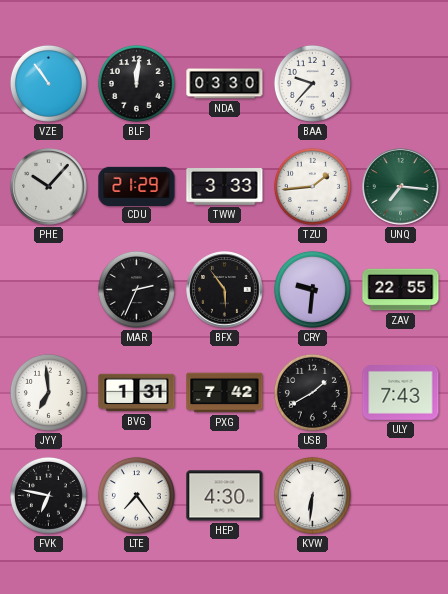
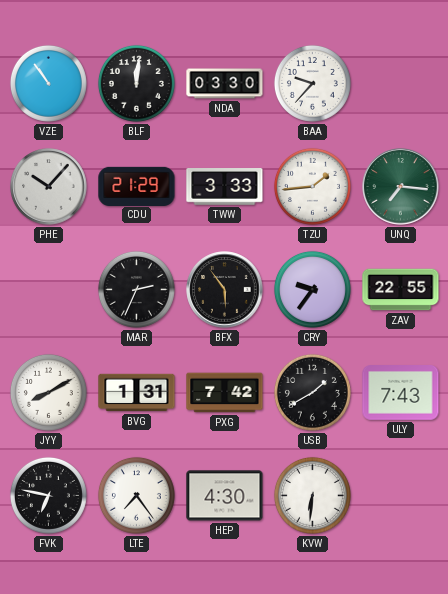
CRY: 9:31 -> 9:36 (312, 289)
JYY: 6:59 -> 8:10 (48, 392)
